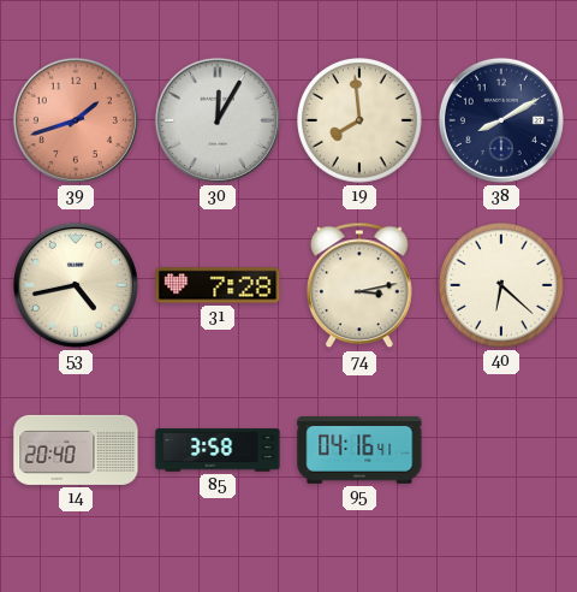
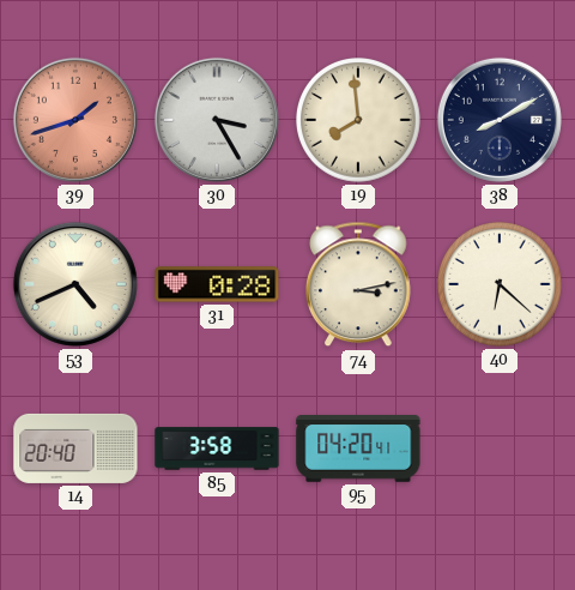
30: 12:05 -> 3:25 (217, 120)
53: 4:43 -> 4:41 (75, 284)
31: 7:28 -> 0:28 (217, 284)
95: 04:16 -> 04:20 (358, 450)
